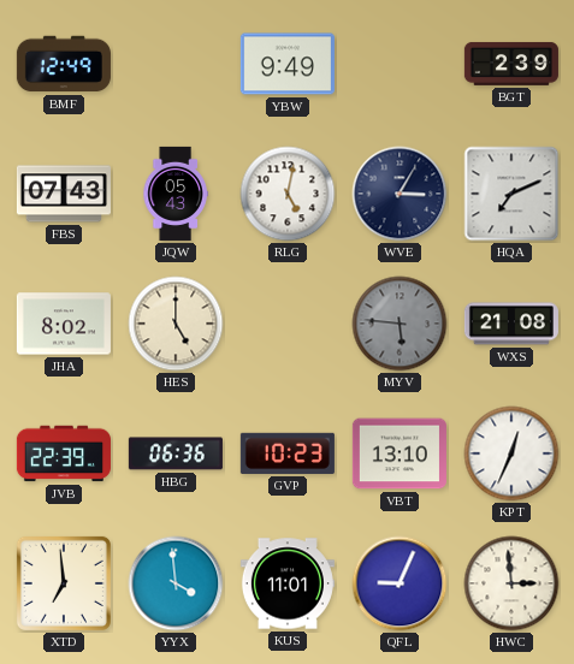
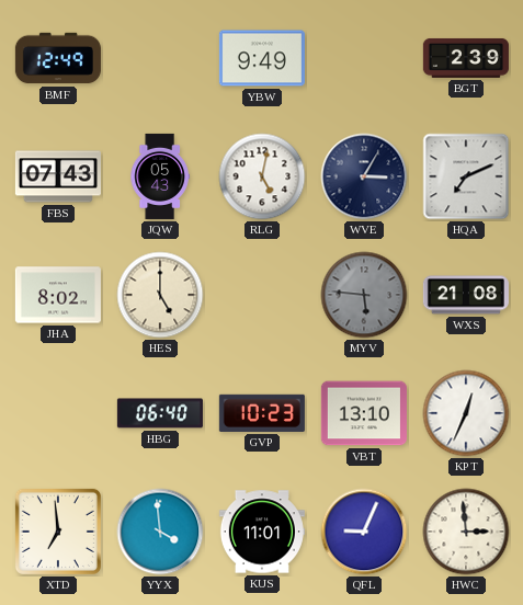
JVB: 22:39 -> none (64, 453)
HBG: 06:36 -> 06:40 (160, 413)
